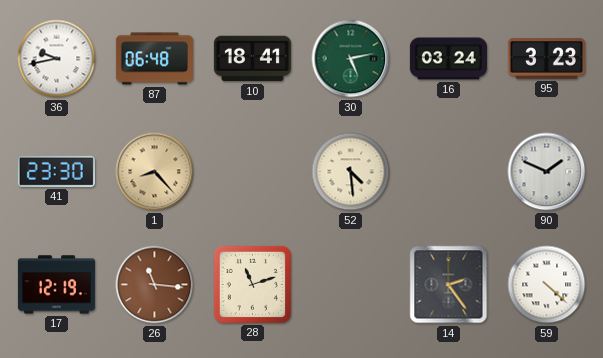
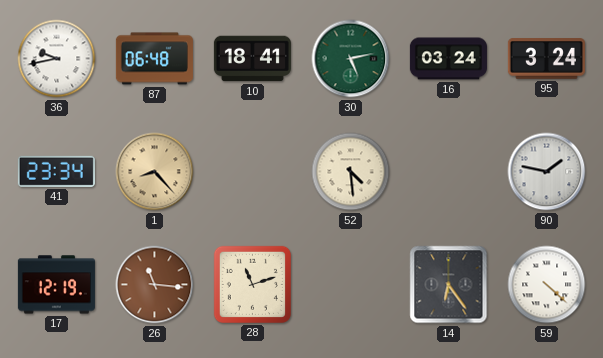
95: 3:23 -> 3:24 (546, 59)
41: 23:30 -> 23:34 (56, 171)
90: 1:49 -> 1:47 (547, 172)
14: 2:24 -> 6:24 (449, 285)
